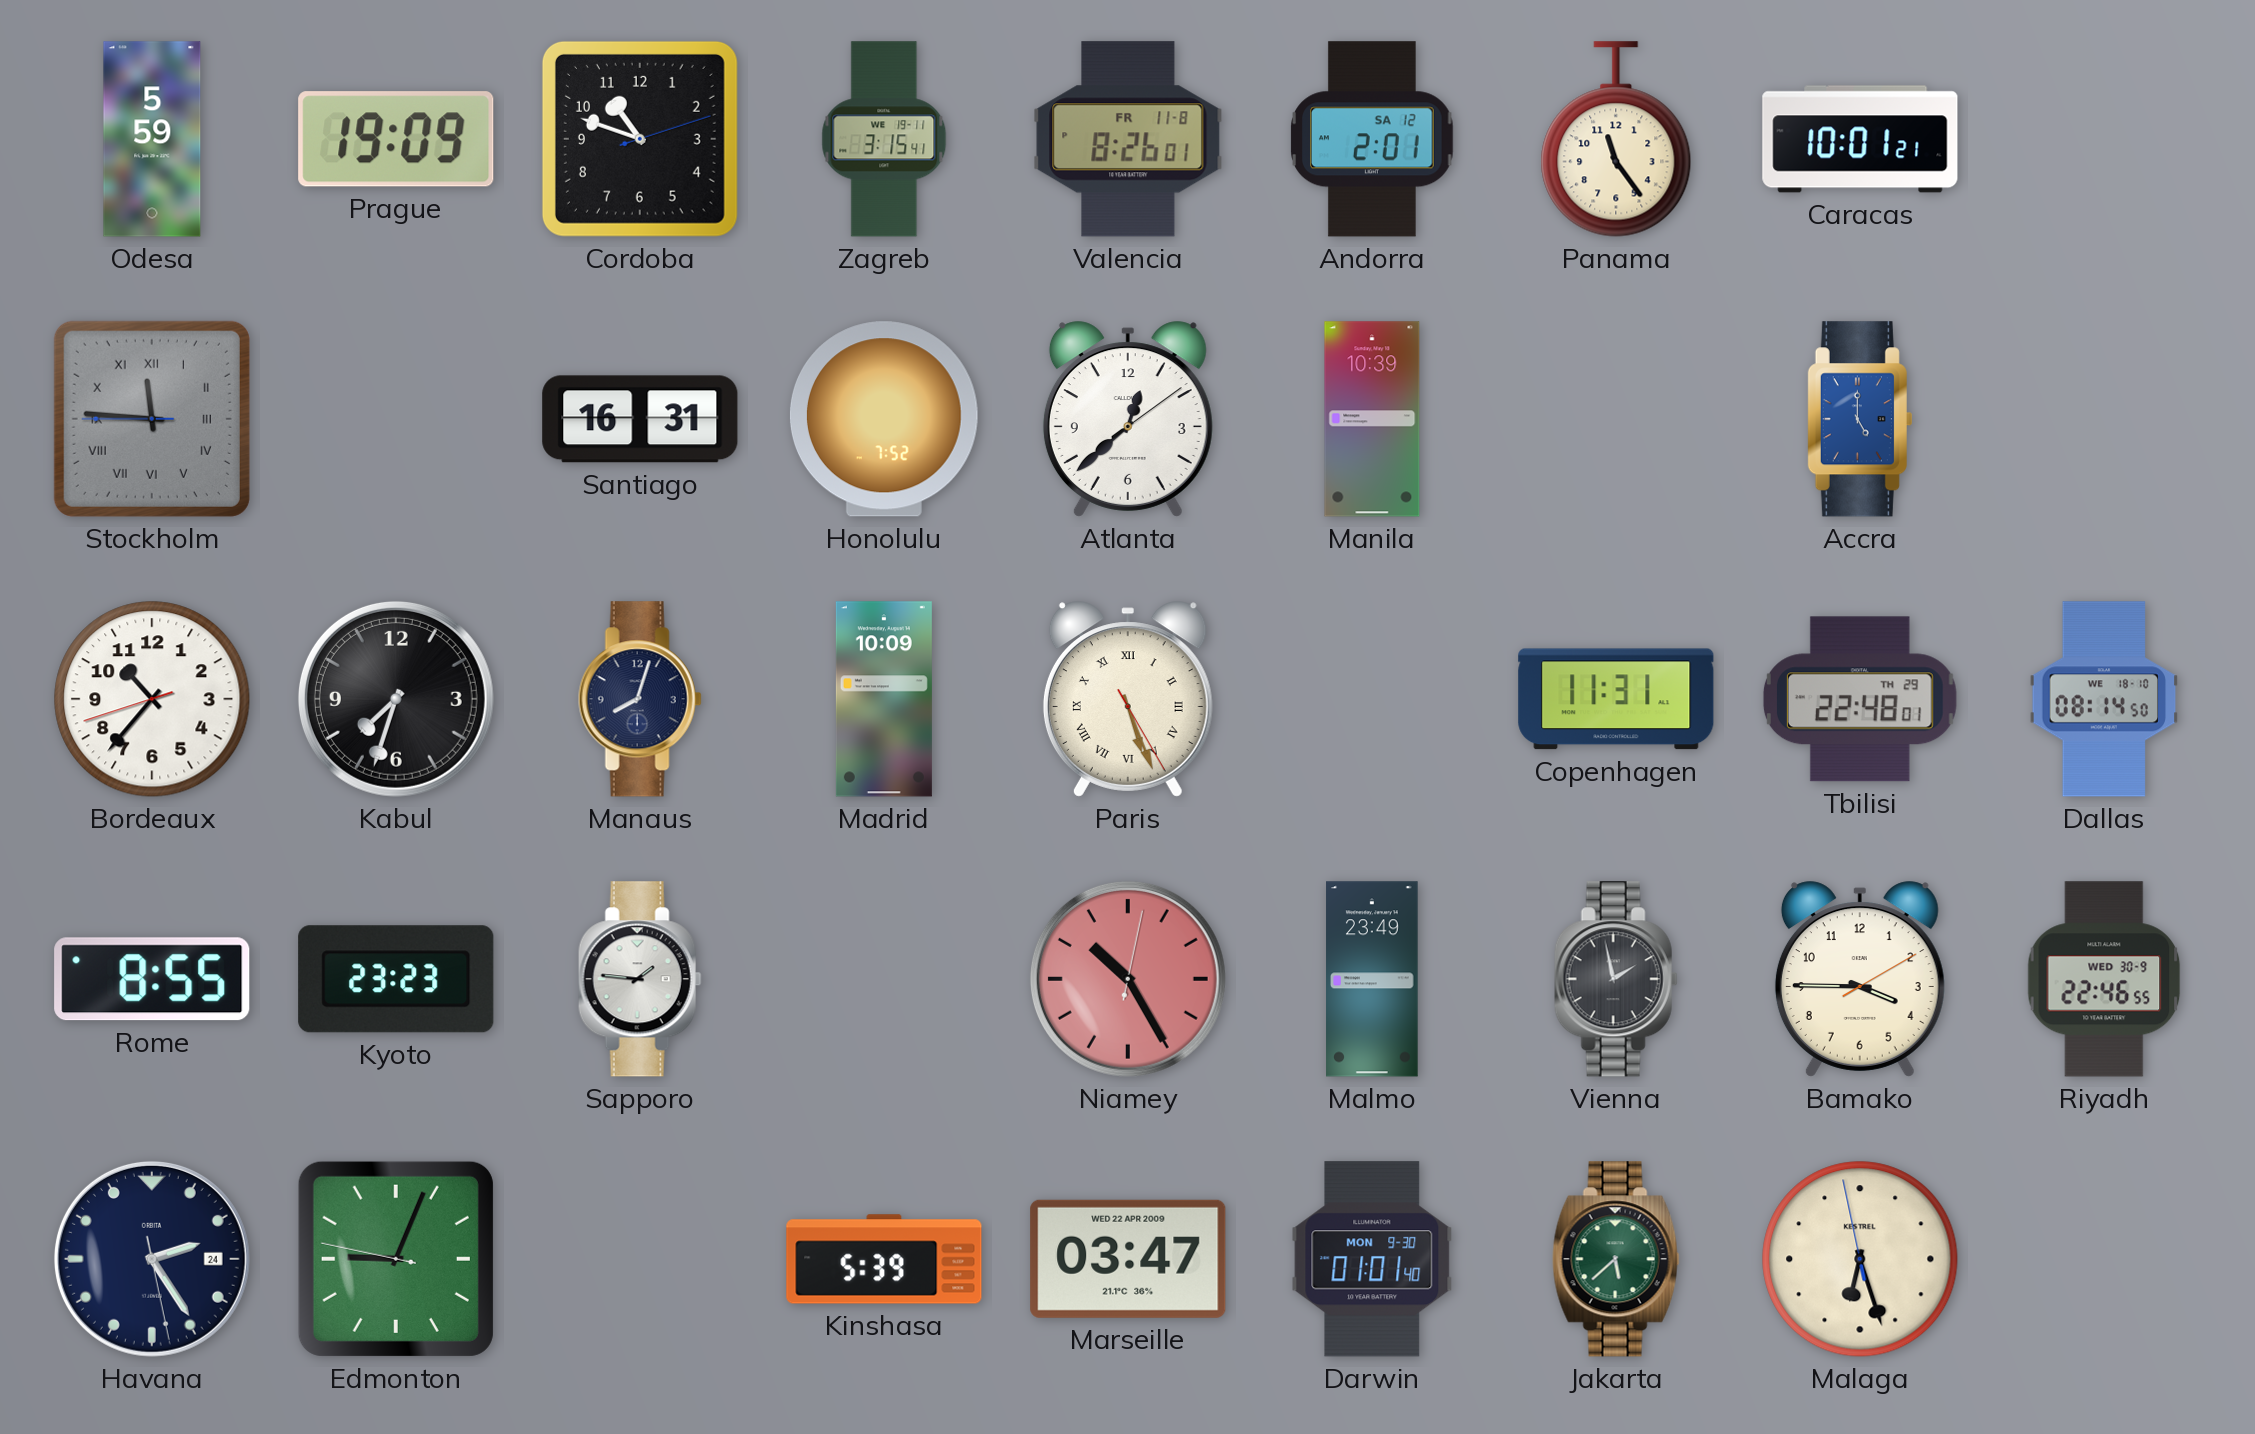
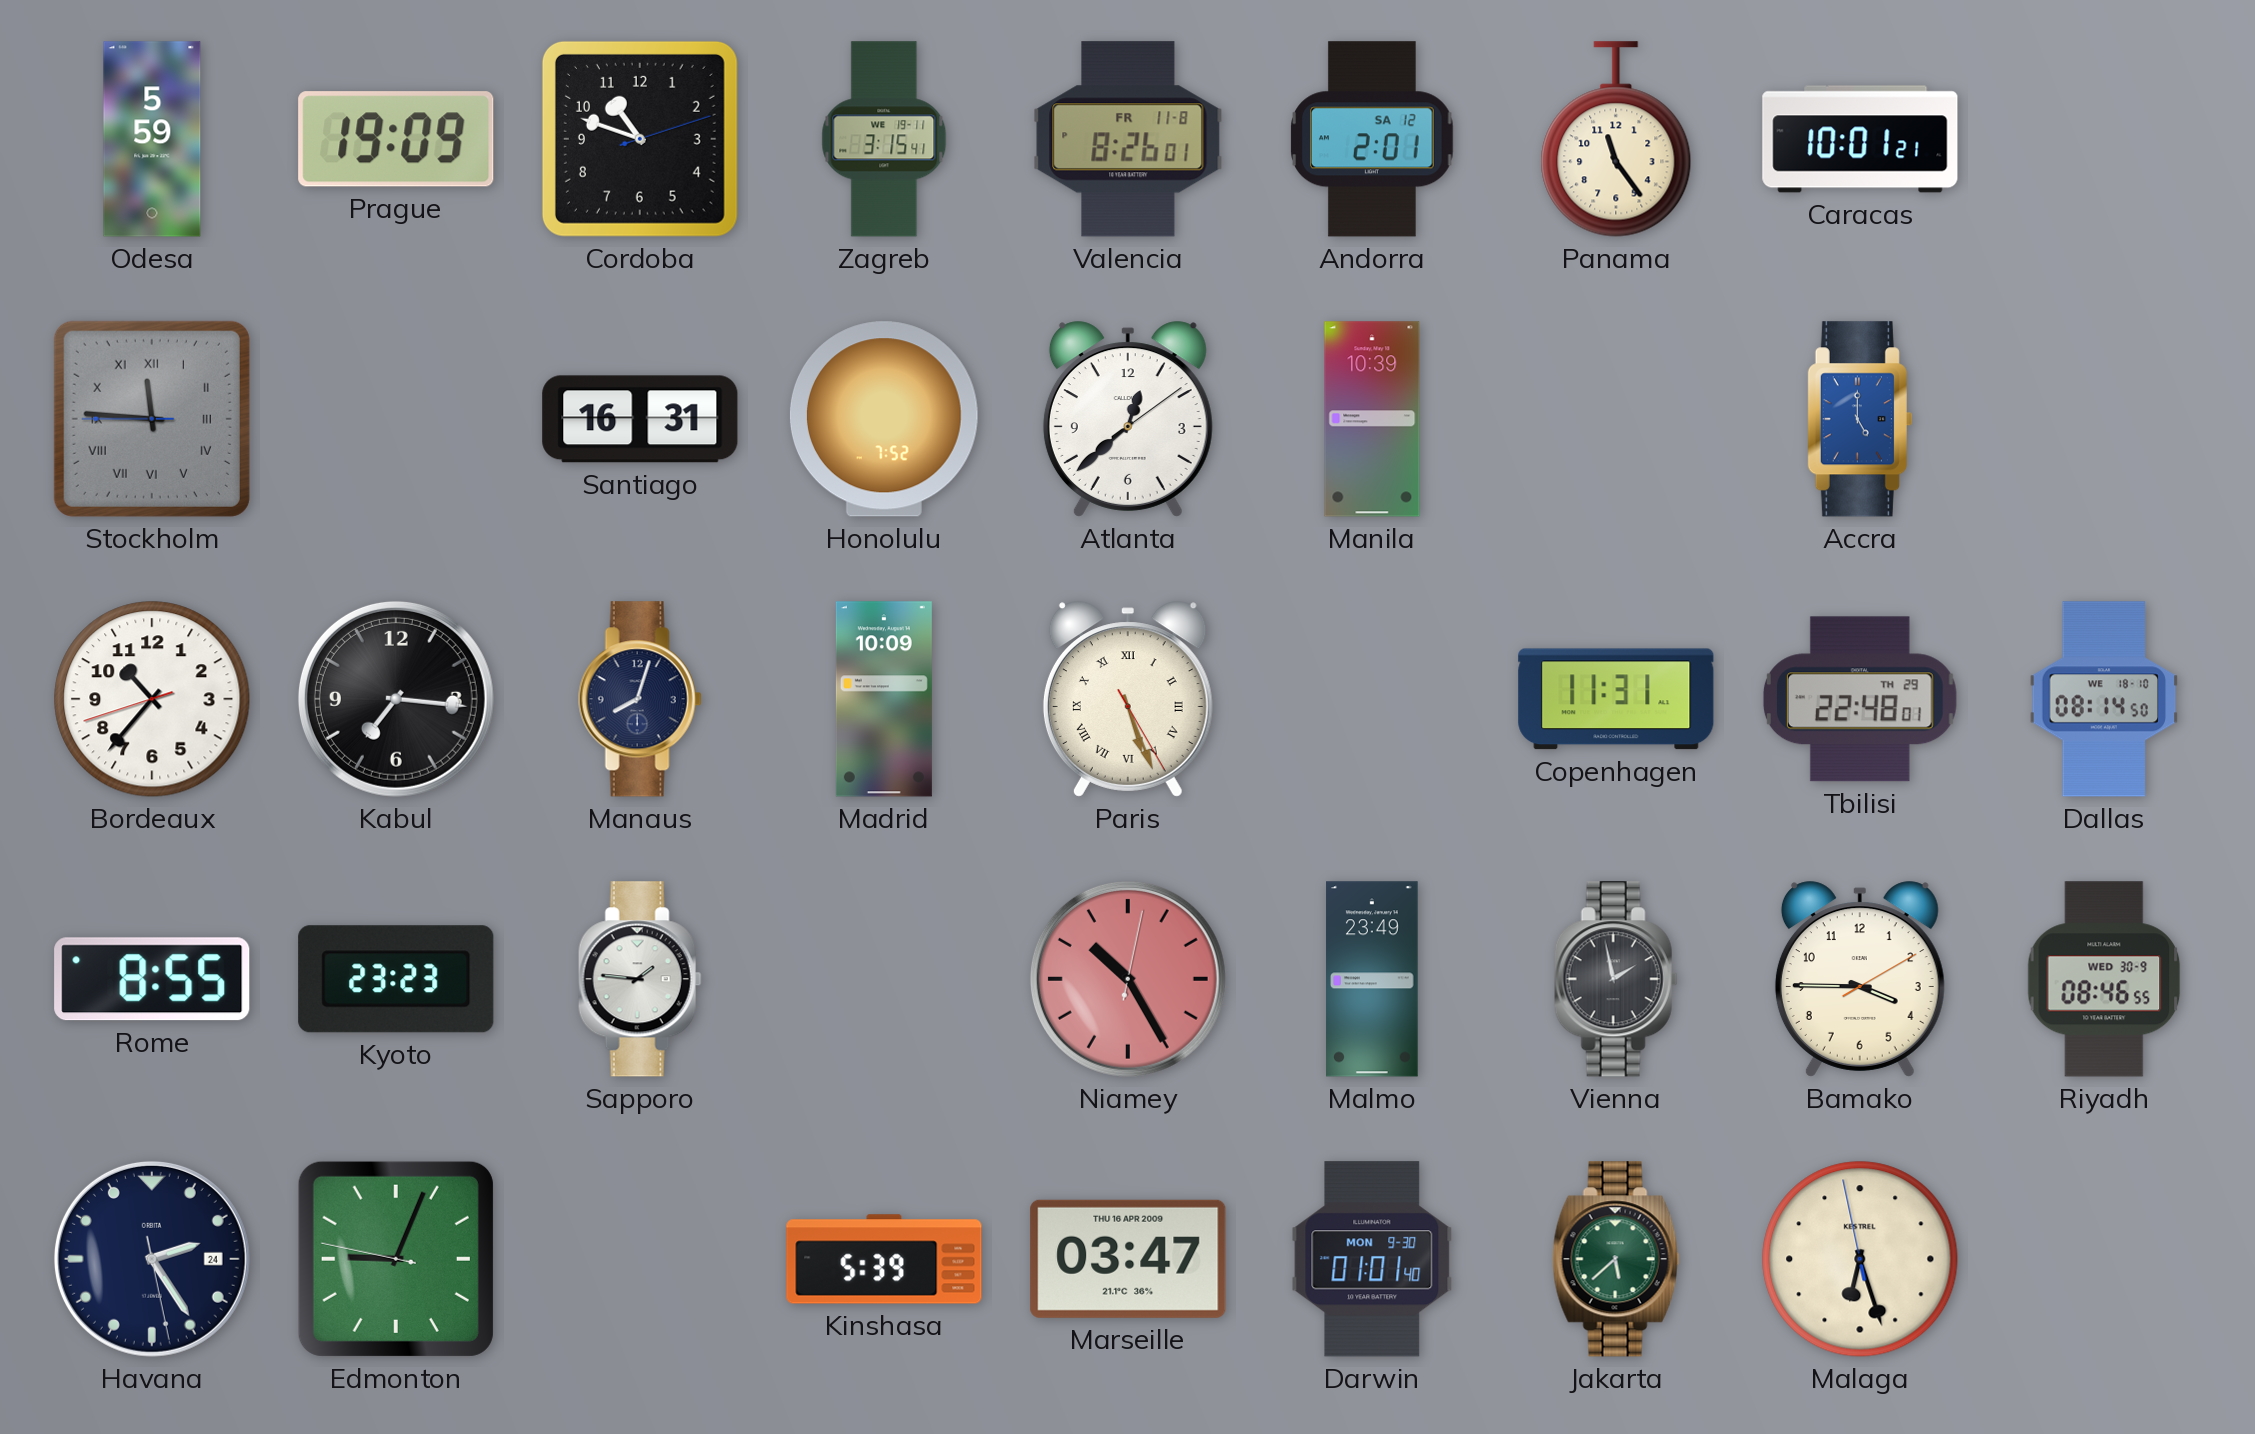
Kabul: 7:33 -> 7:16 (396, 699)
Riyadh: 22:46 -> 08:46 (2104, 979)
Marseille date: WED 22 APR 2009 -> THU 16 APR 2009 (1128, 1259)
